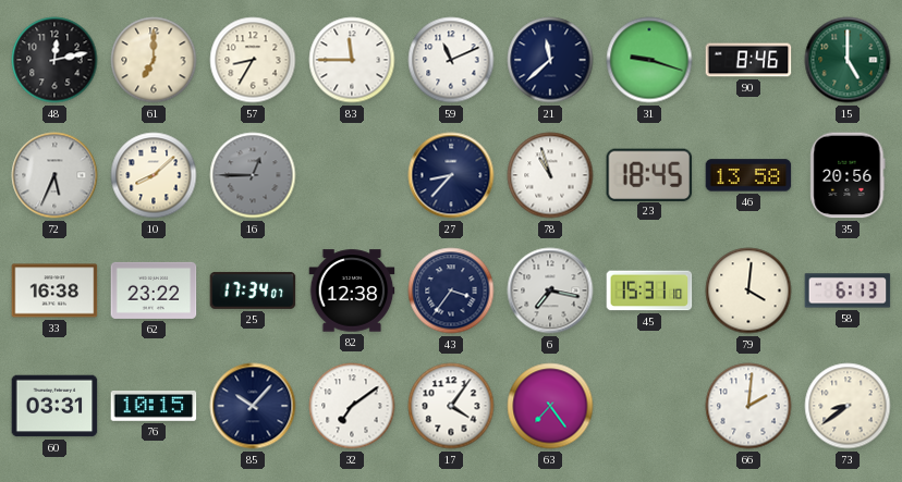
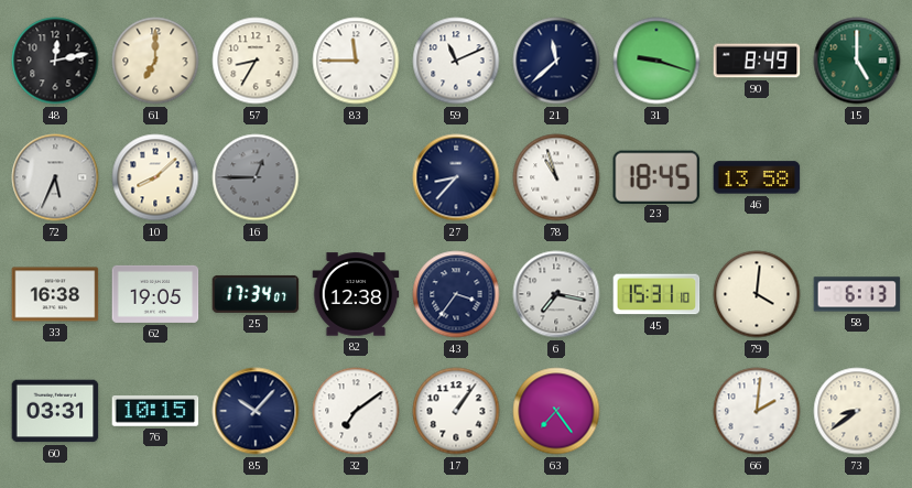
90: 8:46 -> 8:49 (757, 61)
35: 20:56 -> none (848, 175)
62: 23:22 -> 19:05 (155, 294)
17: 4:06 -> 1:06 (456, 411)
